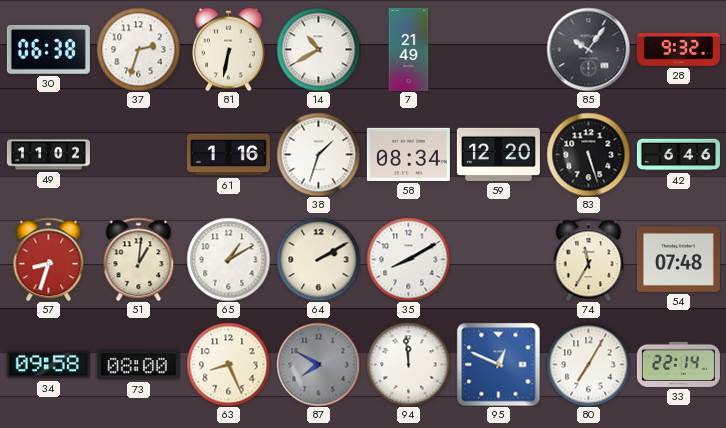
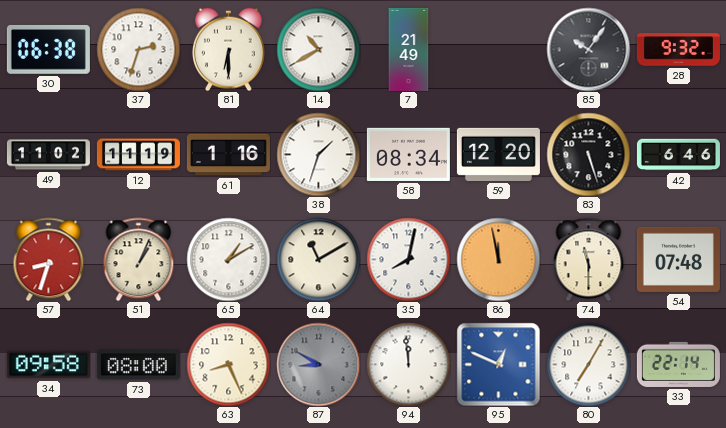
81: 6:32 -> 6:30 (229, 49)
12: none -> 11:19 (138, 155)
51: 1:01 -> 1:04 (139, 259)
64: 2:10 -> 11:10 (318, 259)
35: 8:10 -> 8:02 (408, 259)
86: none -> 11:58 (498, 259)
74: 11:35 -> 11:30 (589, 259)
87: 7:50 -> 8:50 (318, 364)
